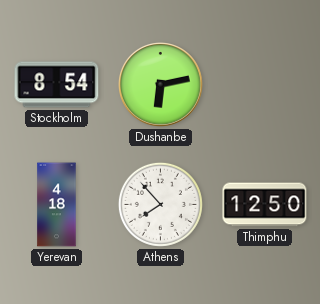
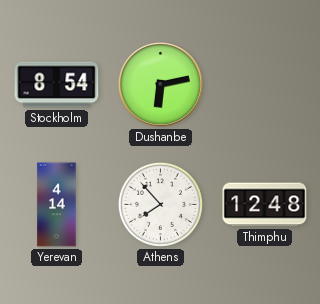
Yerevan: 4:18 -> 4:14 (57, 205)
Thimphu: 12:50 -> 12:48 (265, 205)
